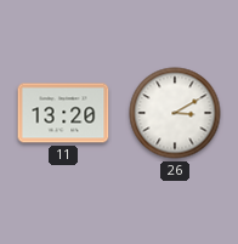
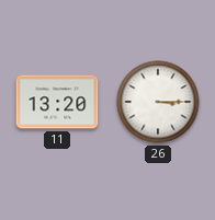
26: 3:10 -> 3:15 (158, 102)
